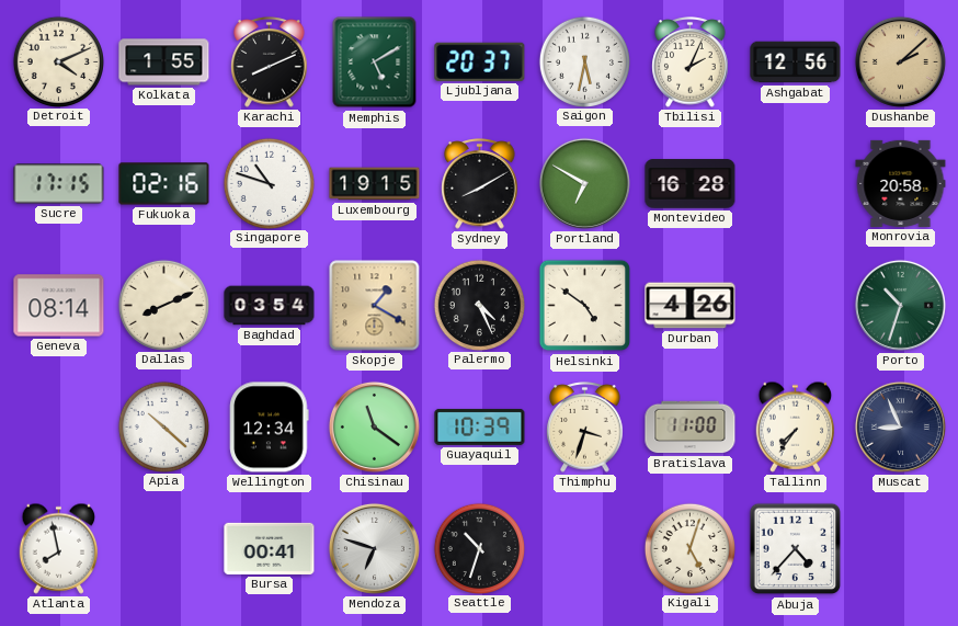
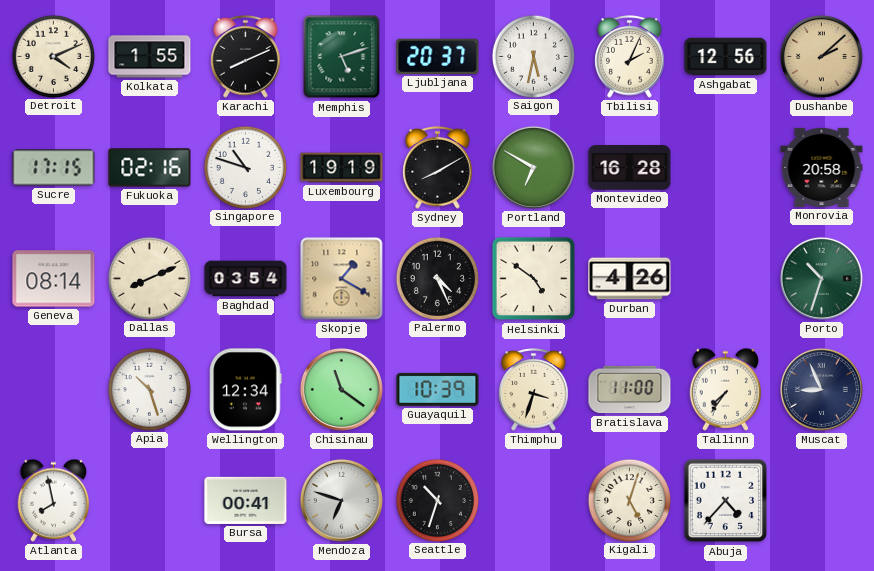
Memphis: 5:10 -> 5:12 (342, 57)
Luxembourg: 19:15 -> 19:19 (342, 168)
Apia: 10:22 -> 10:27 (149, 389)
